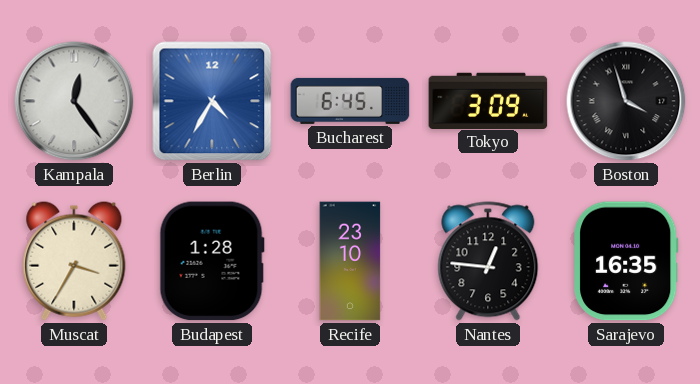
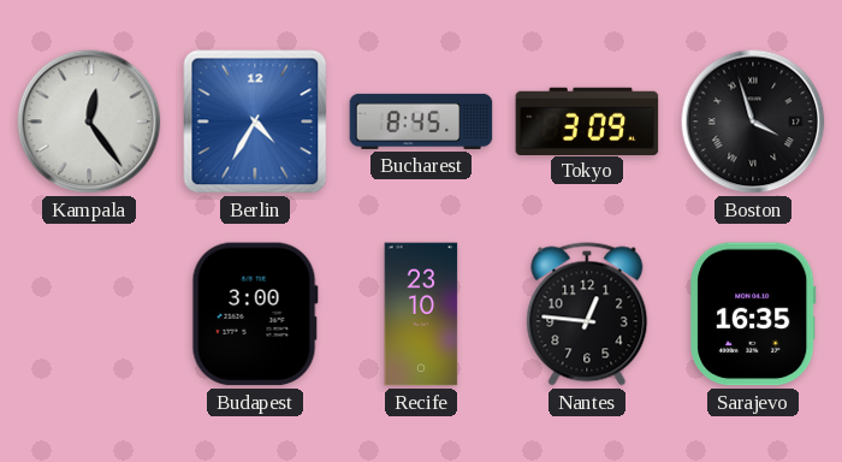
Bucharest: 6:45 -> 8:45 (421, 122)
Muscat: 3:35 -> none (74, 261)
Budapest: 1:28 -> 3:00 (255, 314)
